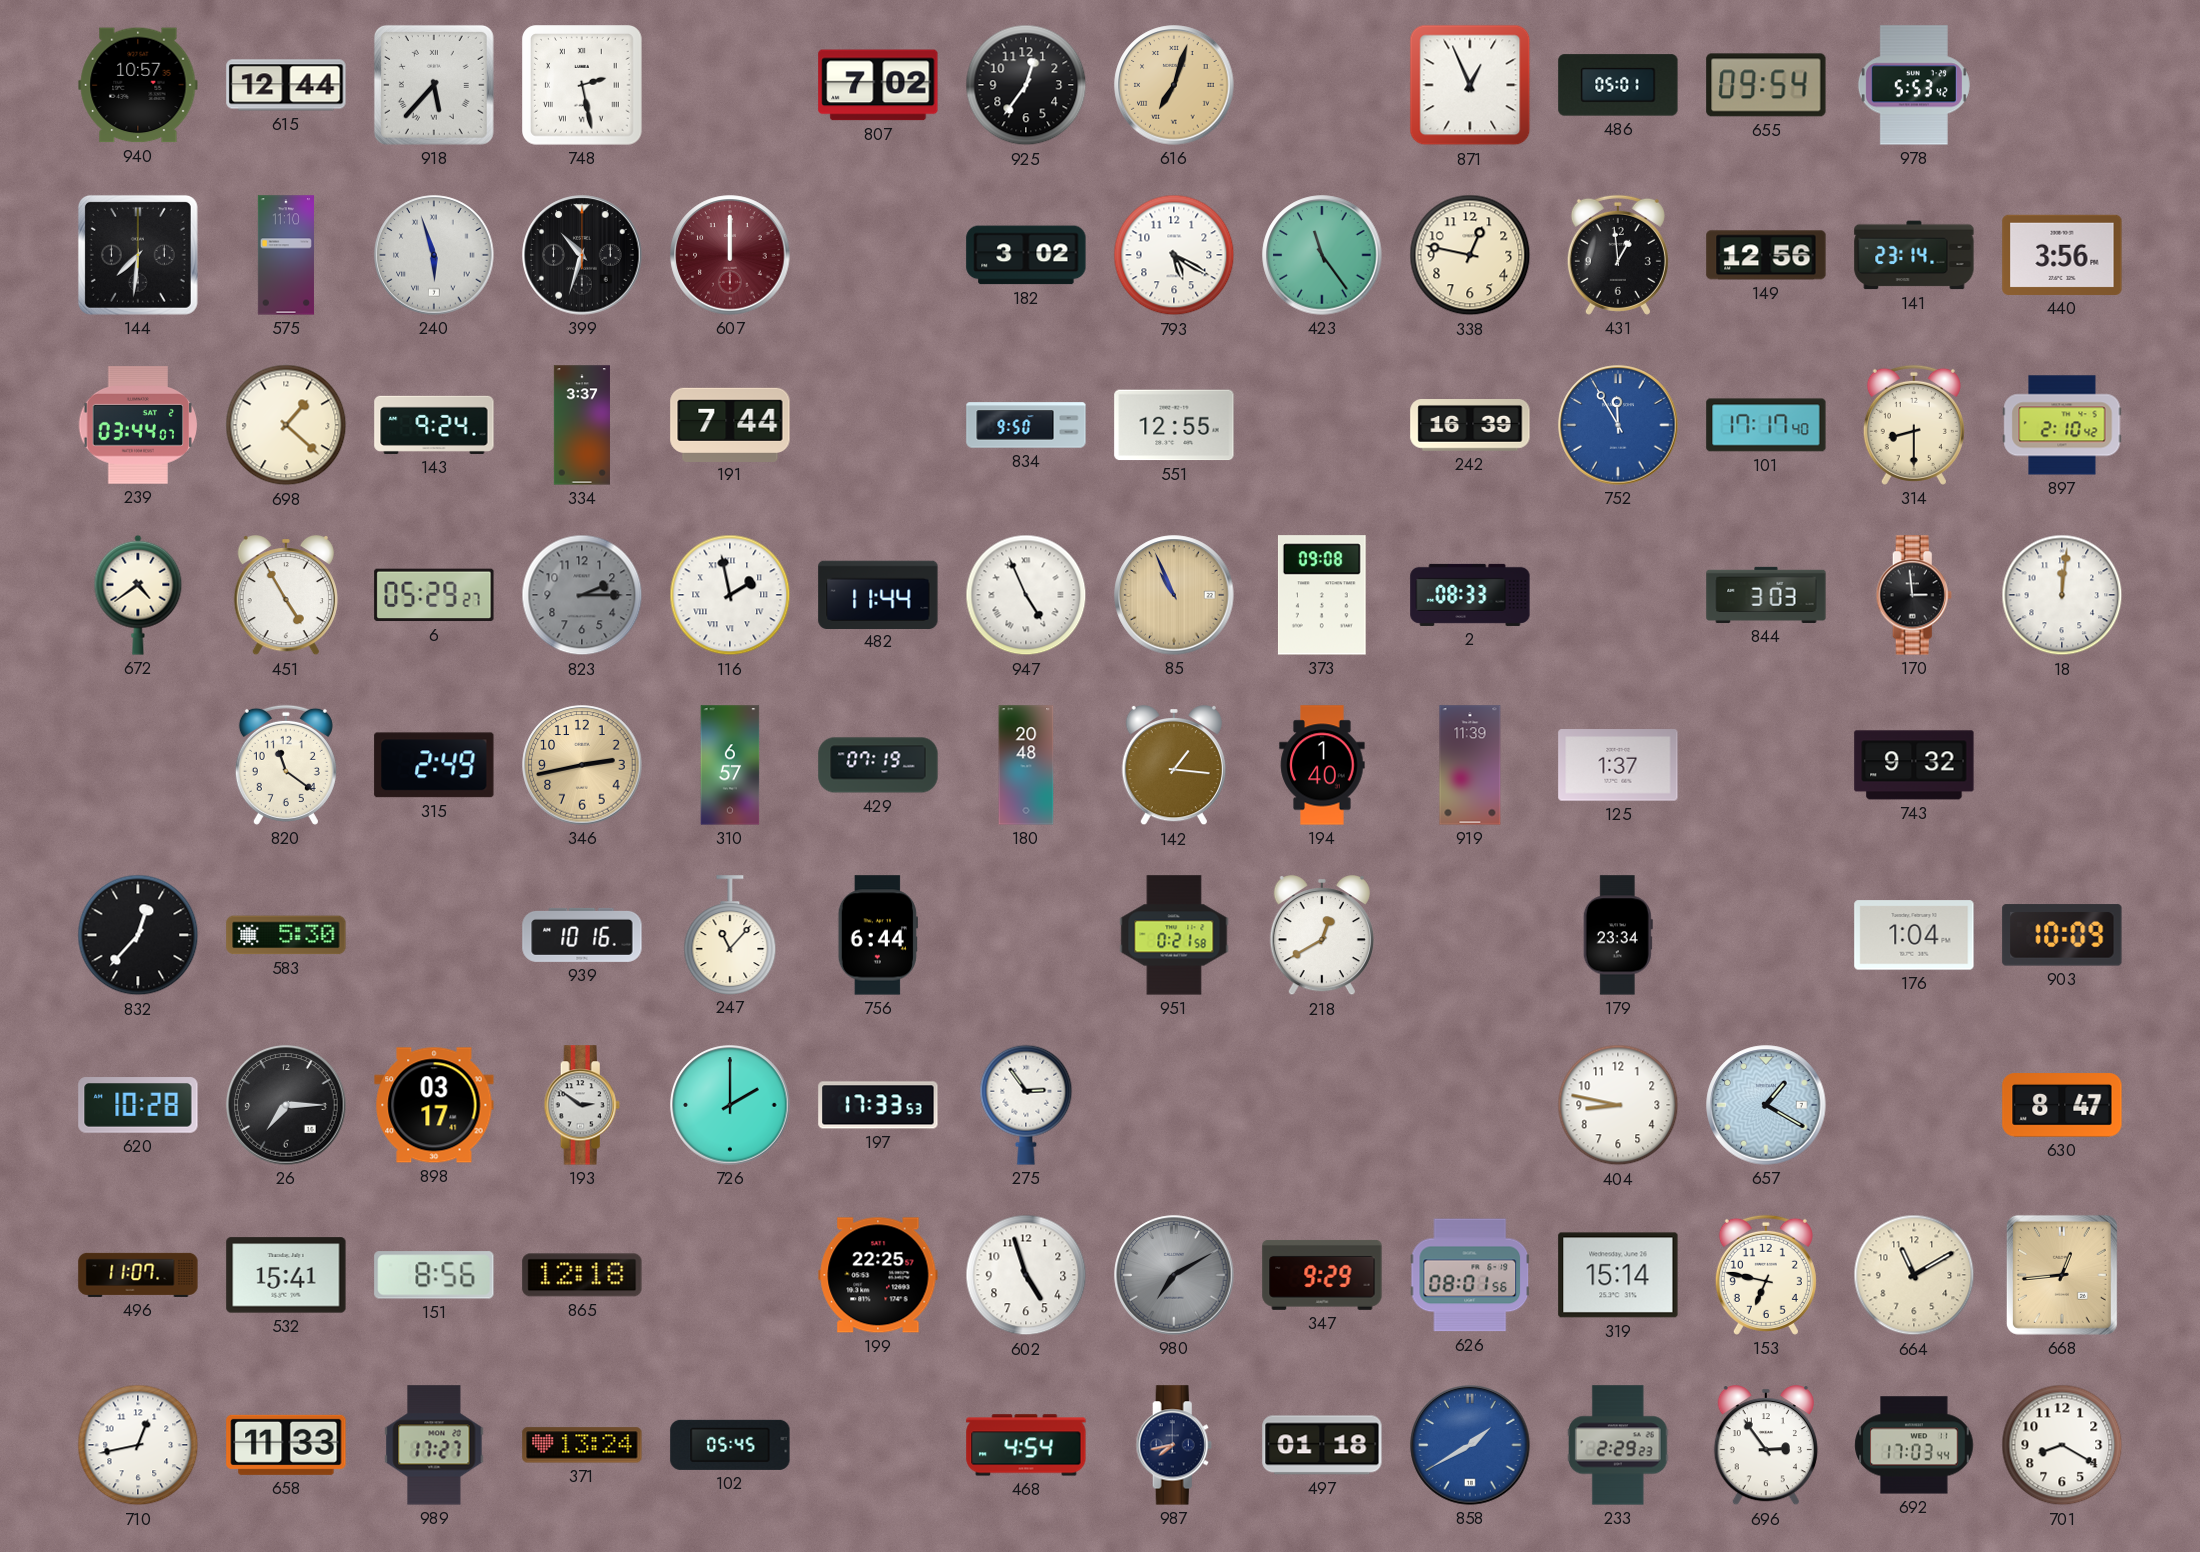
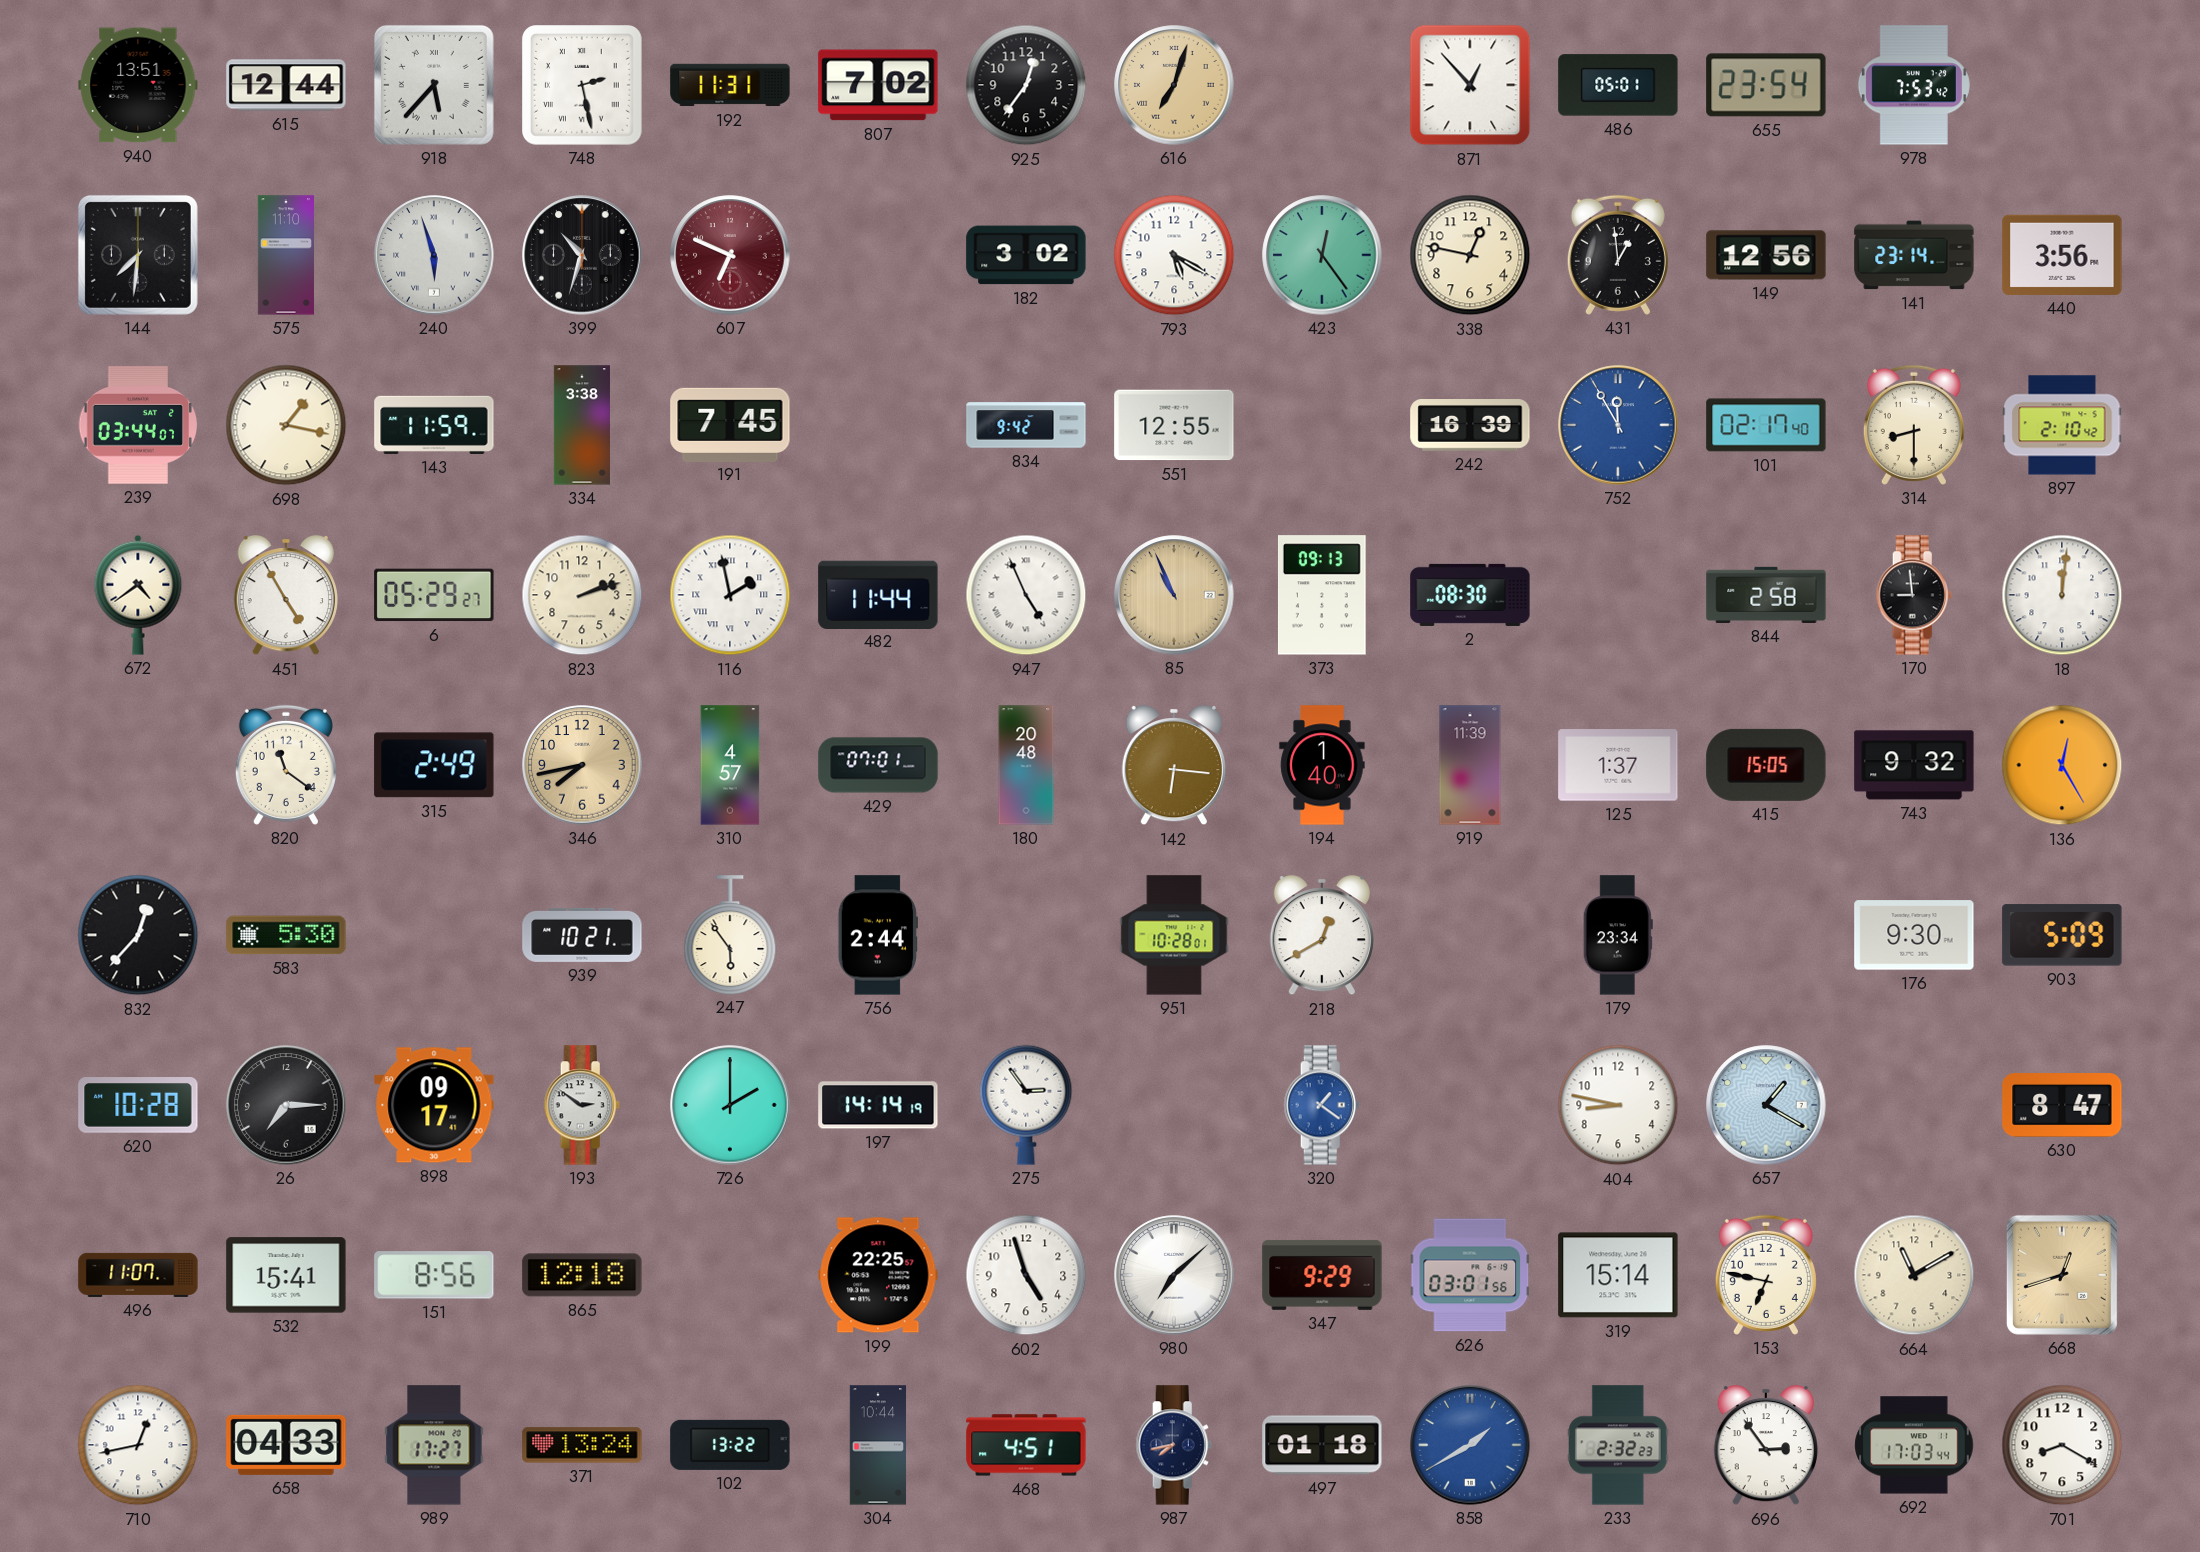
940: 10:57 -> 13:51 (138, 85)
192: none -> 11:31 (730, 85)
871: 12:56 -> 12:53 (1470, 85)
655: 09:54 -> 23:54 (1766, 85)
978: 5:53 -> 7:53 (1914, 85)
607: 12:00 -> 6:49 (730, 255)
423: 11:24 -> 12:24 (1322, 255)
698: 1:22 -> 1:17 (286, 425)
143: 9:24 -> 11:59 (434, 425)
334: 3:37 -> 3:38 (582, 425)
191: 7:44 -> 7:45 (730, 424)
834: 9:50 -> 9:42 (1026, 425)
101: 17:17 -> 02:17 (1766, 425)
823: 2:15 -> 2:12 (582, 595)
823 dial: grey -> cream (582, 595)
373: 09:08 -> 09:13 (1322, 595)
2: 08:33 -> 08:30 (1470, 595)
844: 3:03 -> 2:58 (1766, 595)
170: 2:59 -> 8:59 (1914, 595)
346: 2:43 -> 7:43 (582, 765)
310: 6:57 -> 4:57 (730, 765)
429: 07:19 -> 07:01 (878, 765)
142: 1:16 -> 6:16 (1174, 766)
415: none -> 15:05 (1766, 765)
136: none -> 12:25 (2062, 765)
939: 10:16 -> 10:21 (582, 935)
247: 11:07 -> 5:54 (730, 935)
756: 6:44 -> 2:44 (878, 935)
951: 0:21 -> 10:28 (1174, 935)
176: 1:04 -> 9:30 (1914, 935)
903: 10:09 -> 5:09 (2062, 935)
898: 03:17 -> 09:17 (434, 1105)
197: 17:33 -> 14:14 (878, 1105)
320: none -> 1:21 (1322, 1105)
980: 7:10 -> 7:08 (1174, 1275)
980 dial: grey -> white (1174, 1275)
626: 08:01 -> 03:01 (1470, 1275)
668: 12:44 -> 12:42 (2062, 1275)
658: 11:33 -> 04:33 (286, 1445)
102: 05:45 -> 13:22 (730, 1445)
304: none -> 10:44 (878, 1445)
468: 4:54 -> 4:51 (1026, 1445)
233: 2:29 -> 2:32 (1618, 1445)
